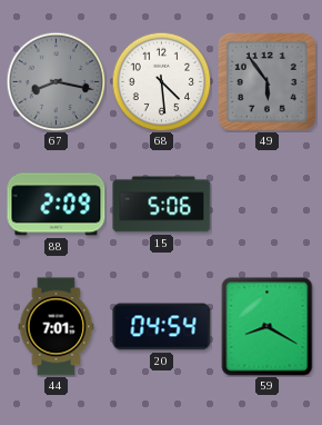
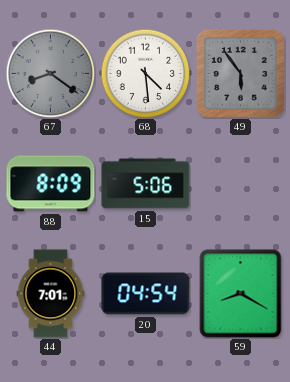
67: 8:17 -> 8:21 (50, 73)
88: 2:09 -> 8:09 (51, 184)
